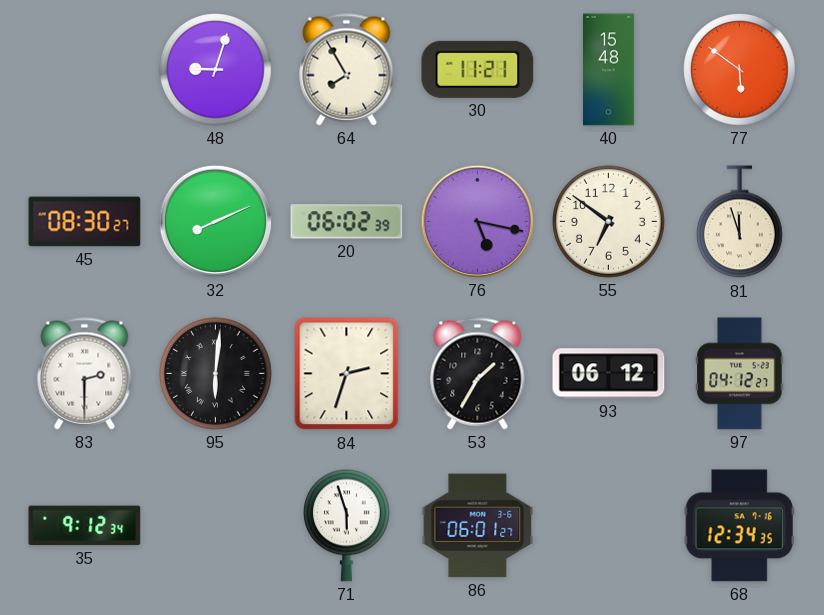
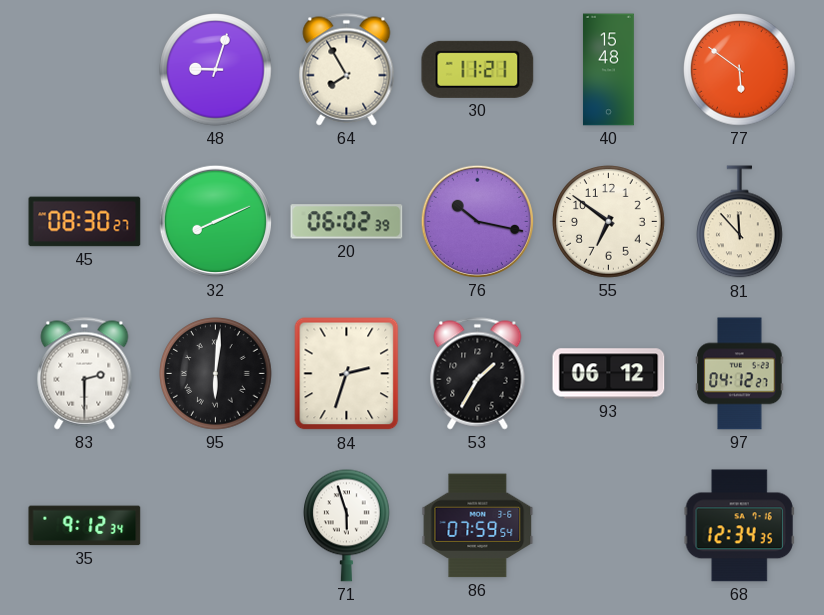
76: 5:17 -> 10:17 (477, 221)
81: 11:57 -> 11:53 (740, 222)
86: 06:01 -> 07:59 (478, 526)
